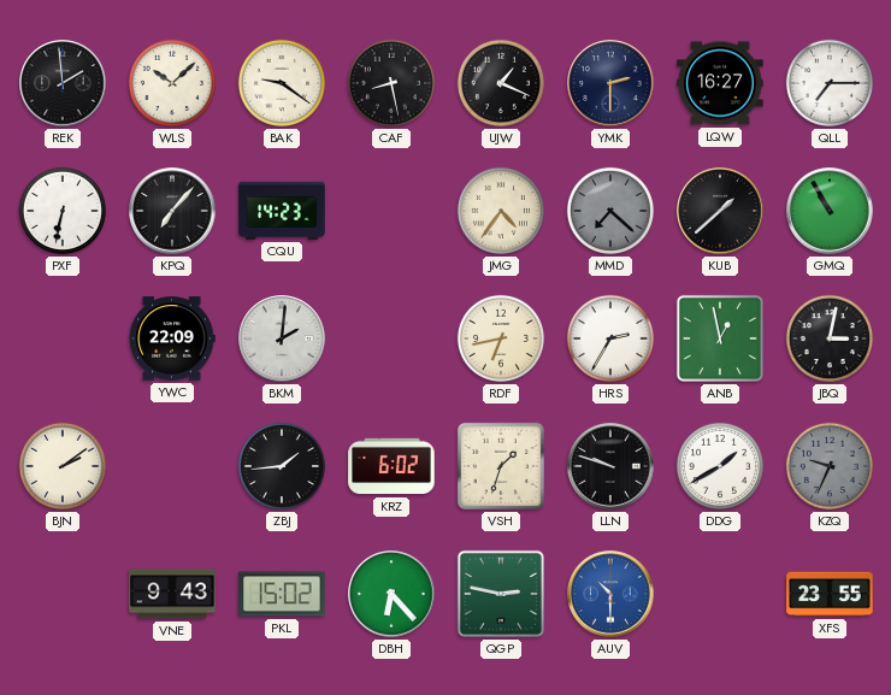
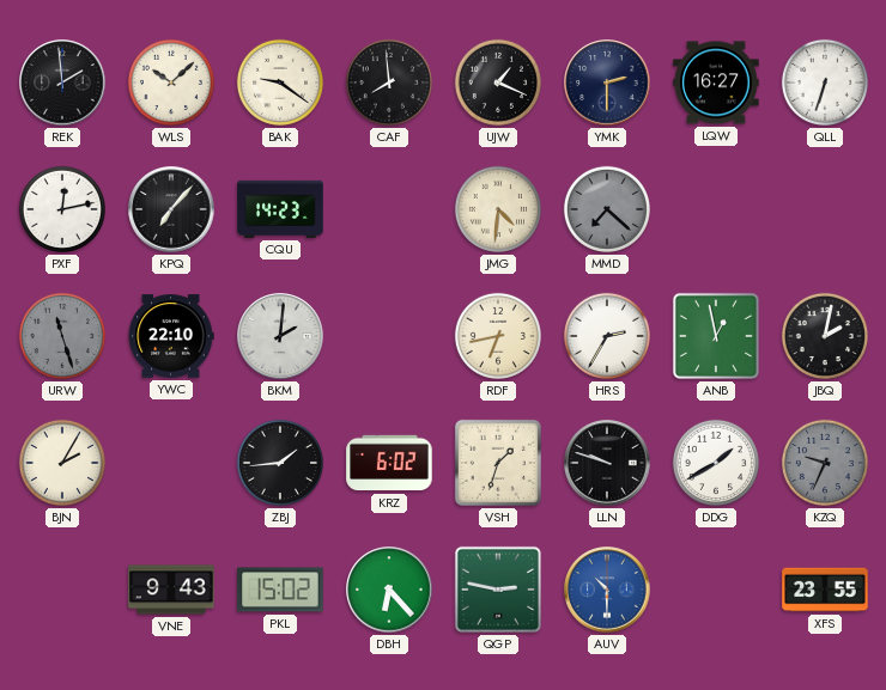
CAF: 8:28 -> 7:59 (389, 83)
QLL: 7:15 -> 6:33 (825, 83)
PXF: 6:32 -> 12:13 (62, 209)
JMG: 4:36 -> 4:31 (498, 209)
KUB: 1:38 -> none (720, 211)
GMQ: 10:55 -> none (830, 211)
URW: none -> 11:27 (62, 336)
YWC: 22:09 -> 22:10 (171, 336)
JBQ: 3:02 -> 2:02 (825, 336)
BJN: 2:09 -> 2:05 (62, 463)
